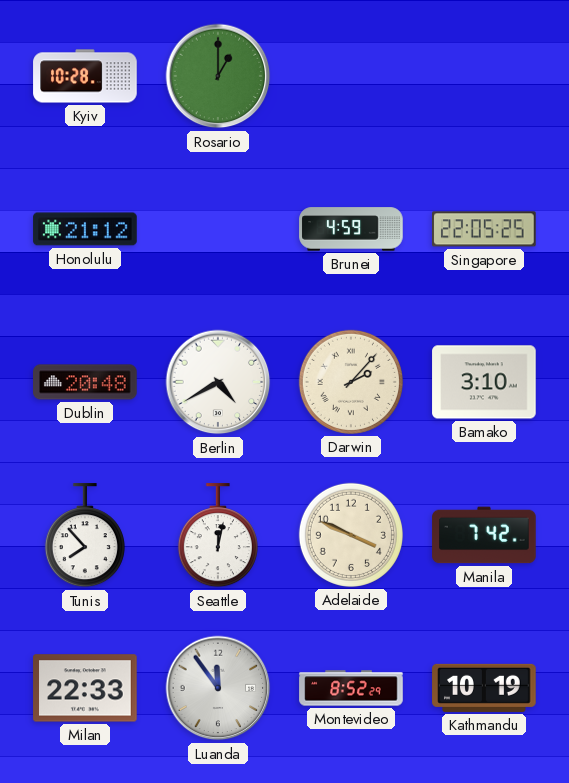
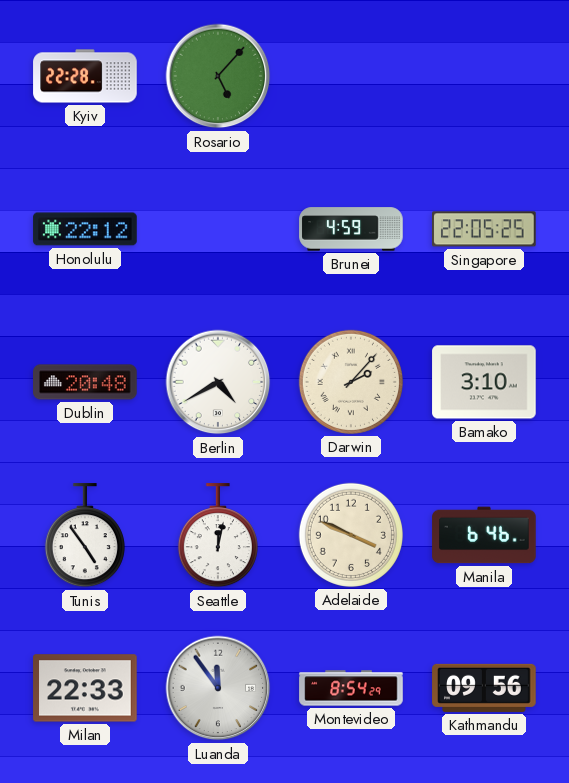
Kyiv: 10:28 -> 22:28 (85, 76)
Rosario: 1:00 -> 5:07 (218, 76)
Honolulu: 21:12 -> 22:12 (85, 229)
Tunis: 7:53 -> 4:54 (85, 536)
Manila: 7:42 -> 6:46 (484, 535)
Montevideo: 8:52 -> 8:54 (351, 688)
Kathmandu: 10:19 -> 09:56 (484, 688)
